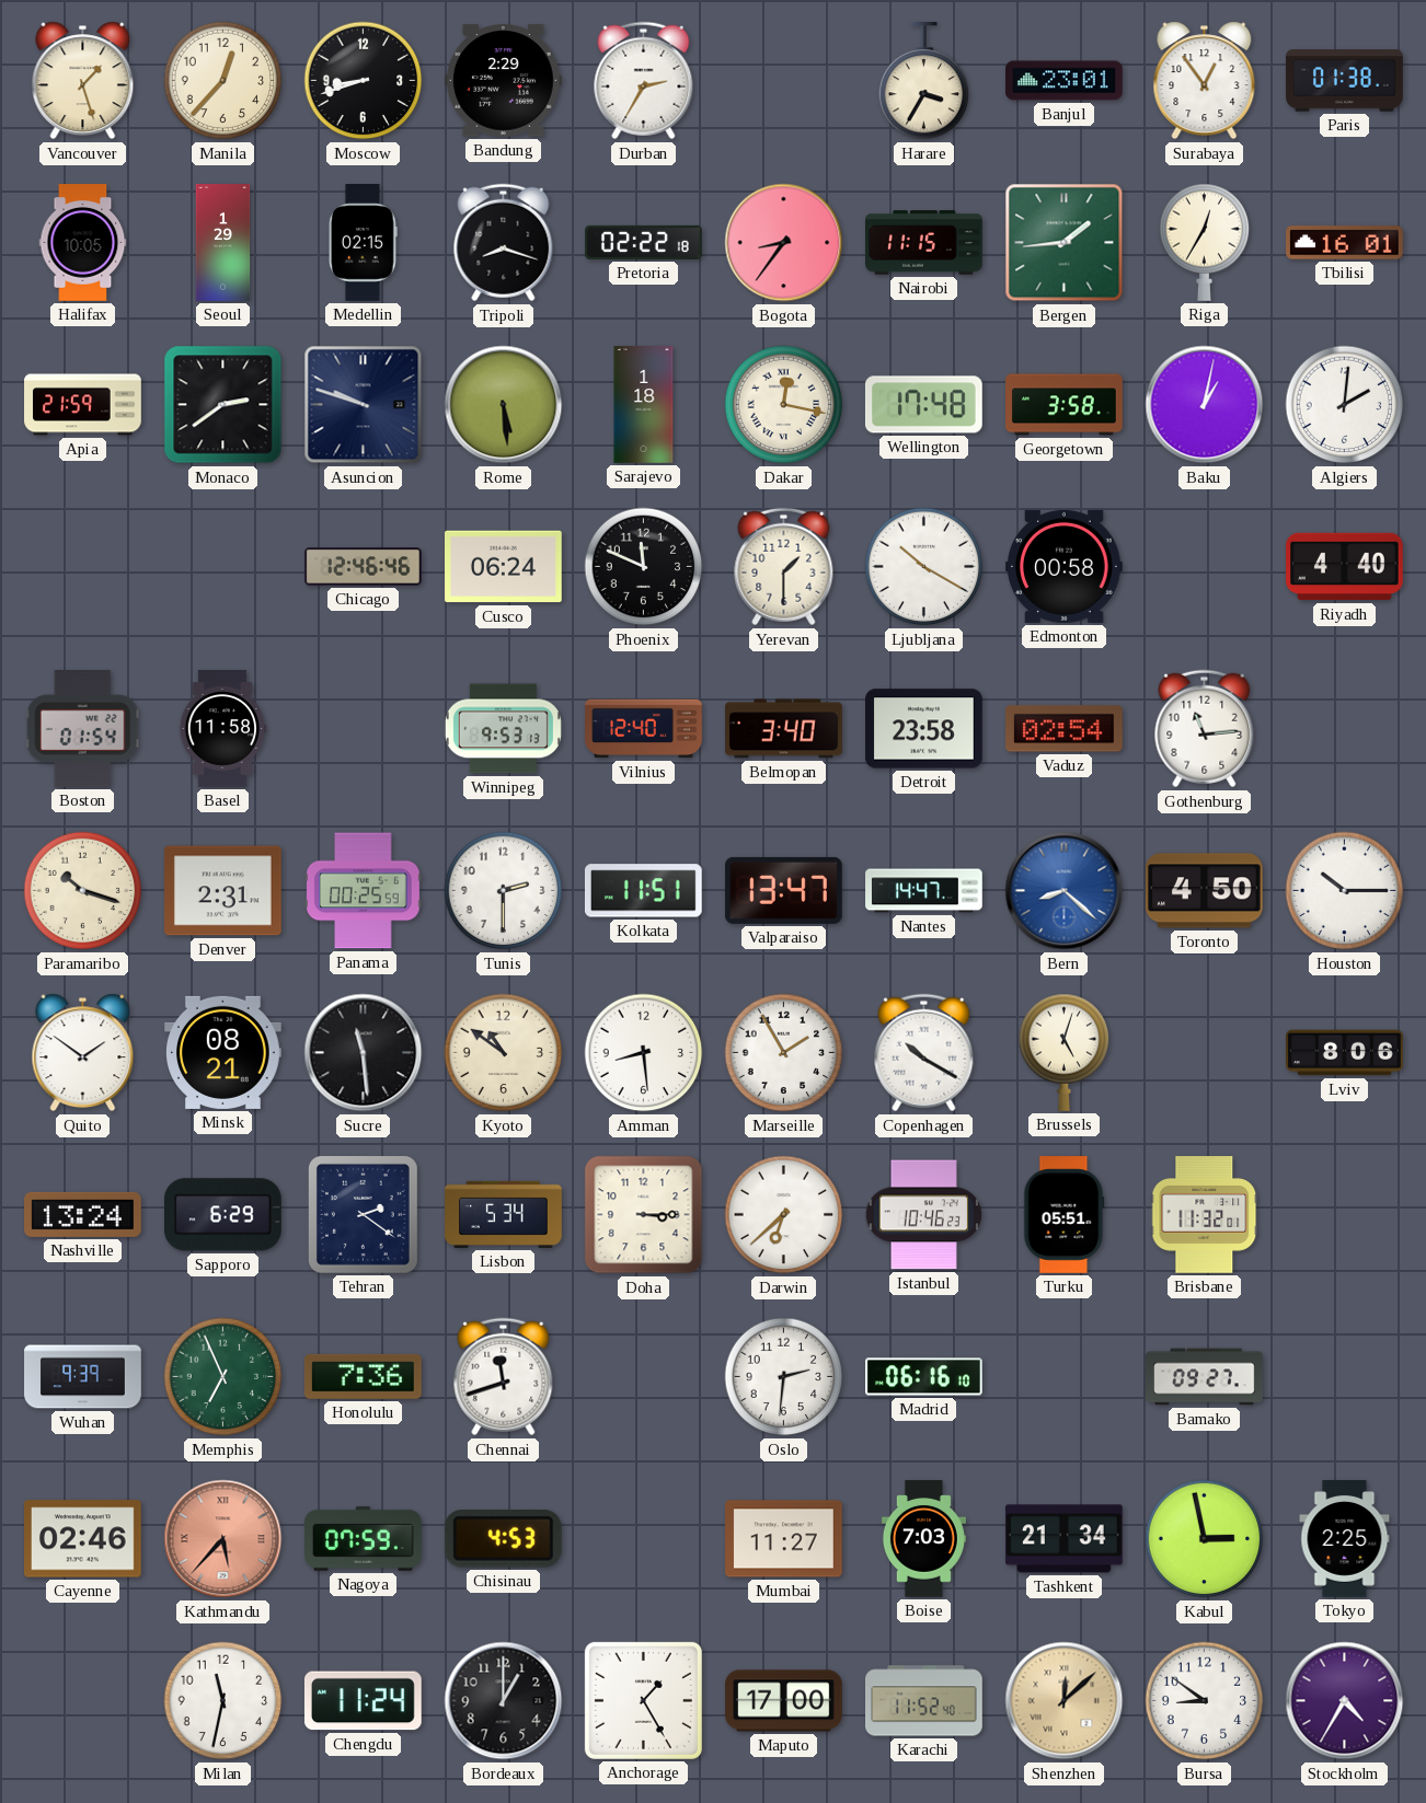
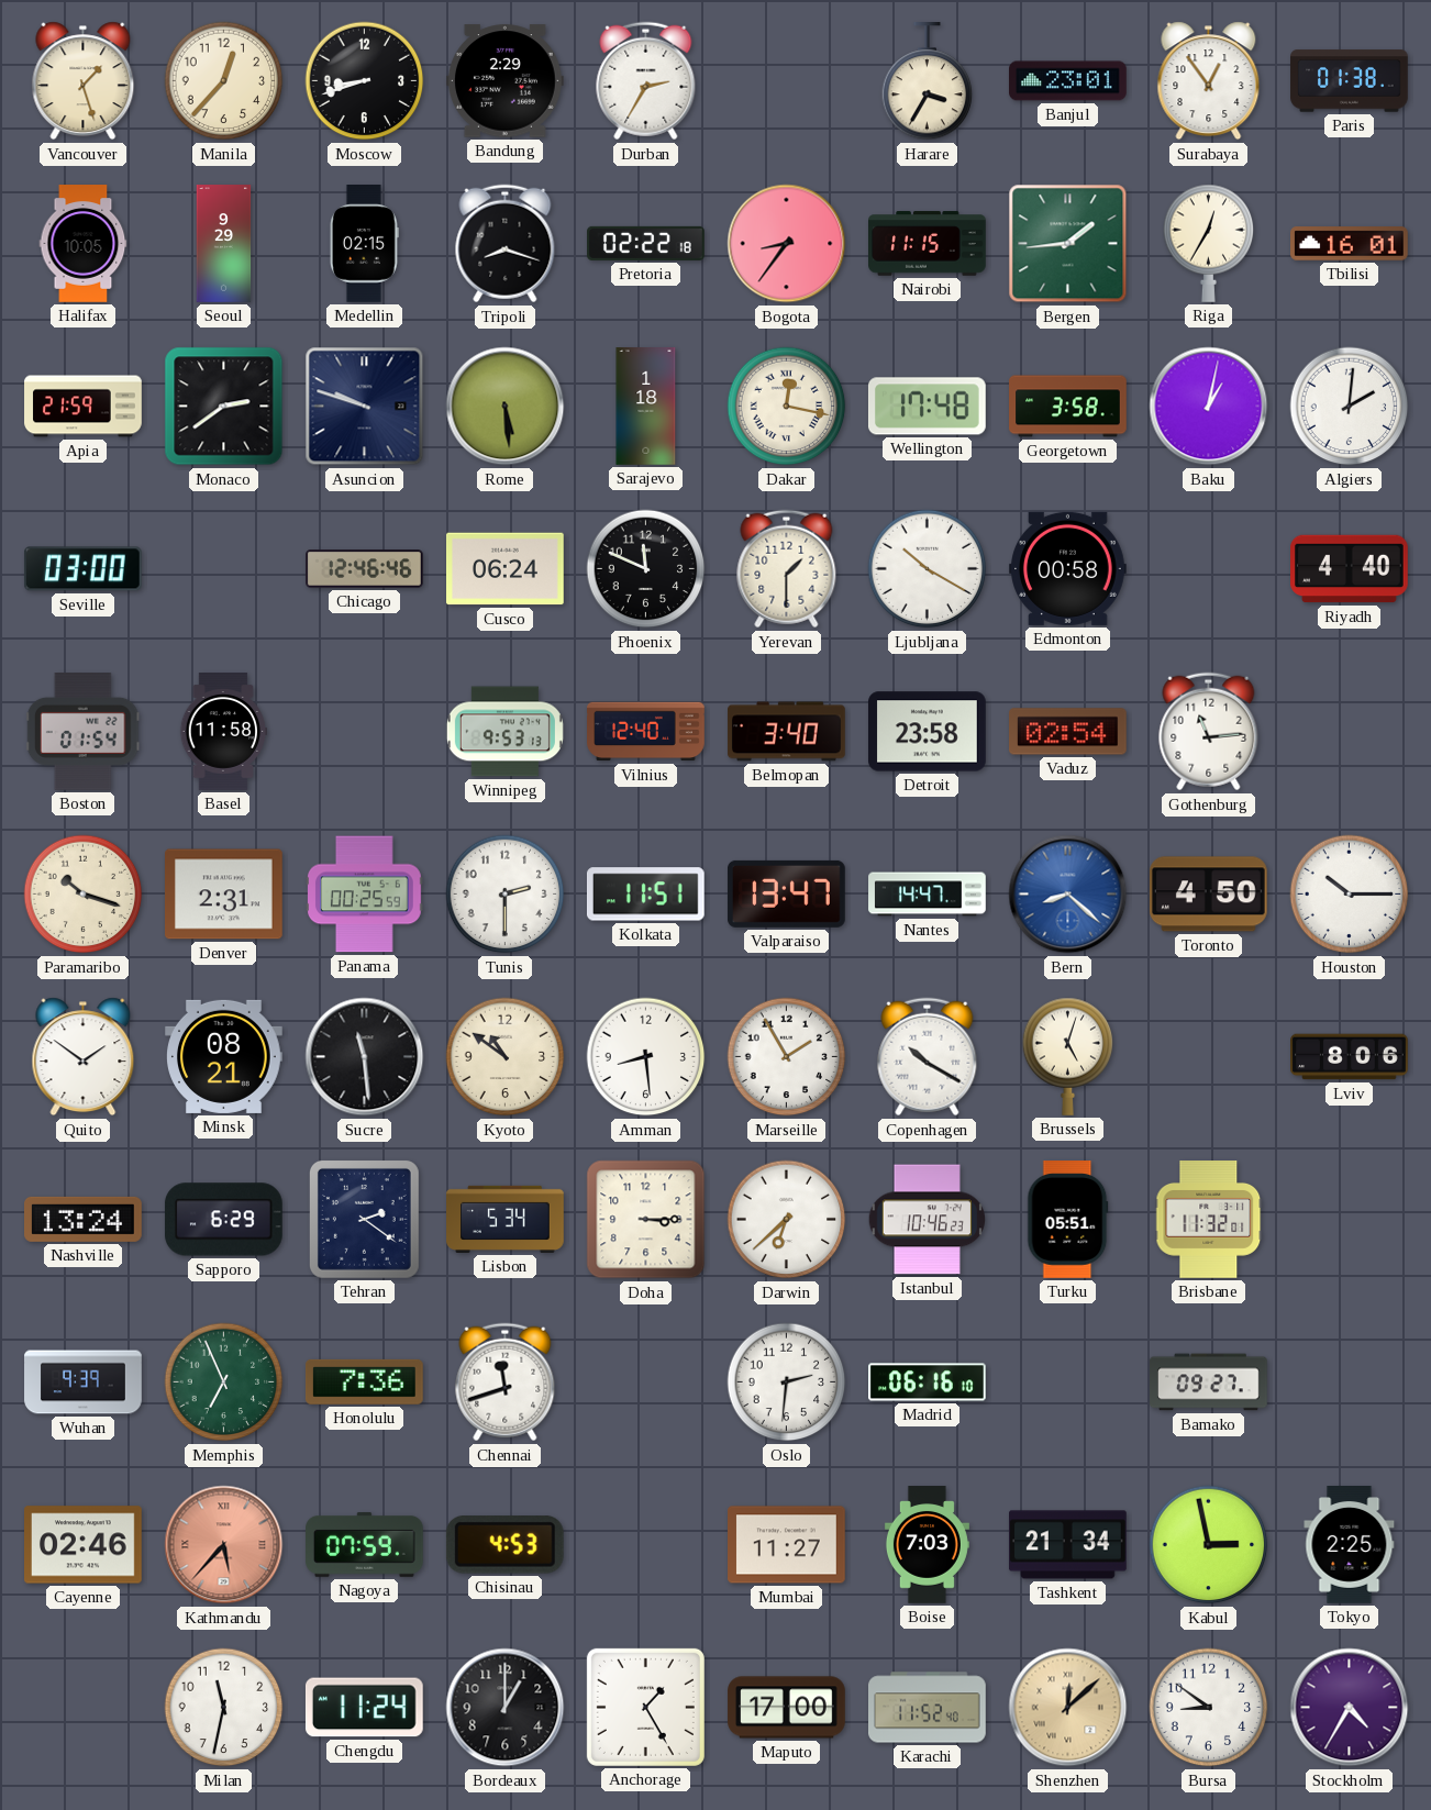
Seoul: 1:29 -> 9:29 (224, 244)
Seville: none -> 03:00 (82, 569)
